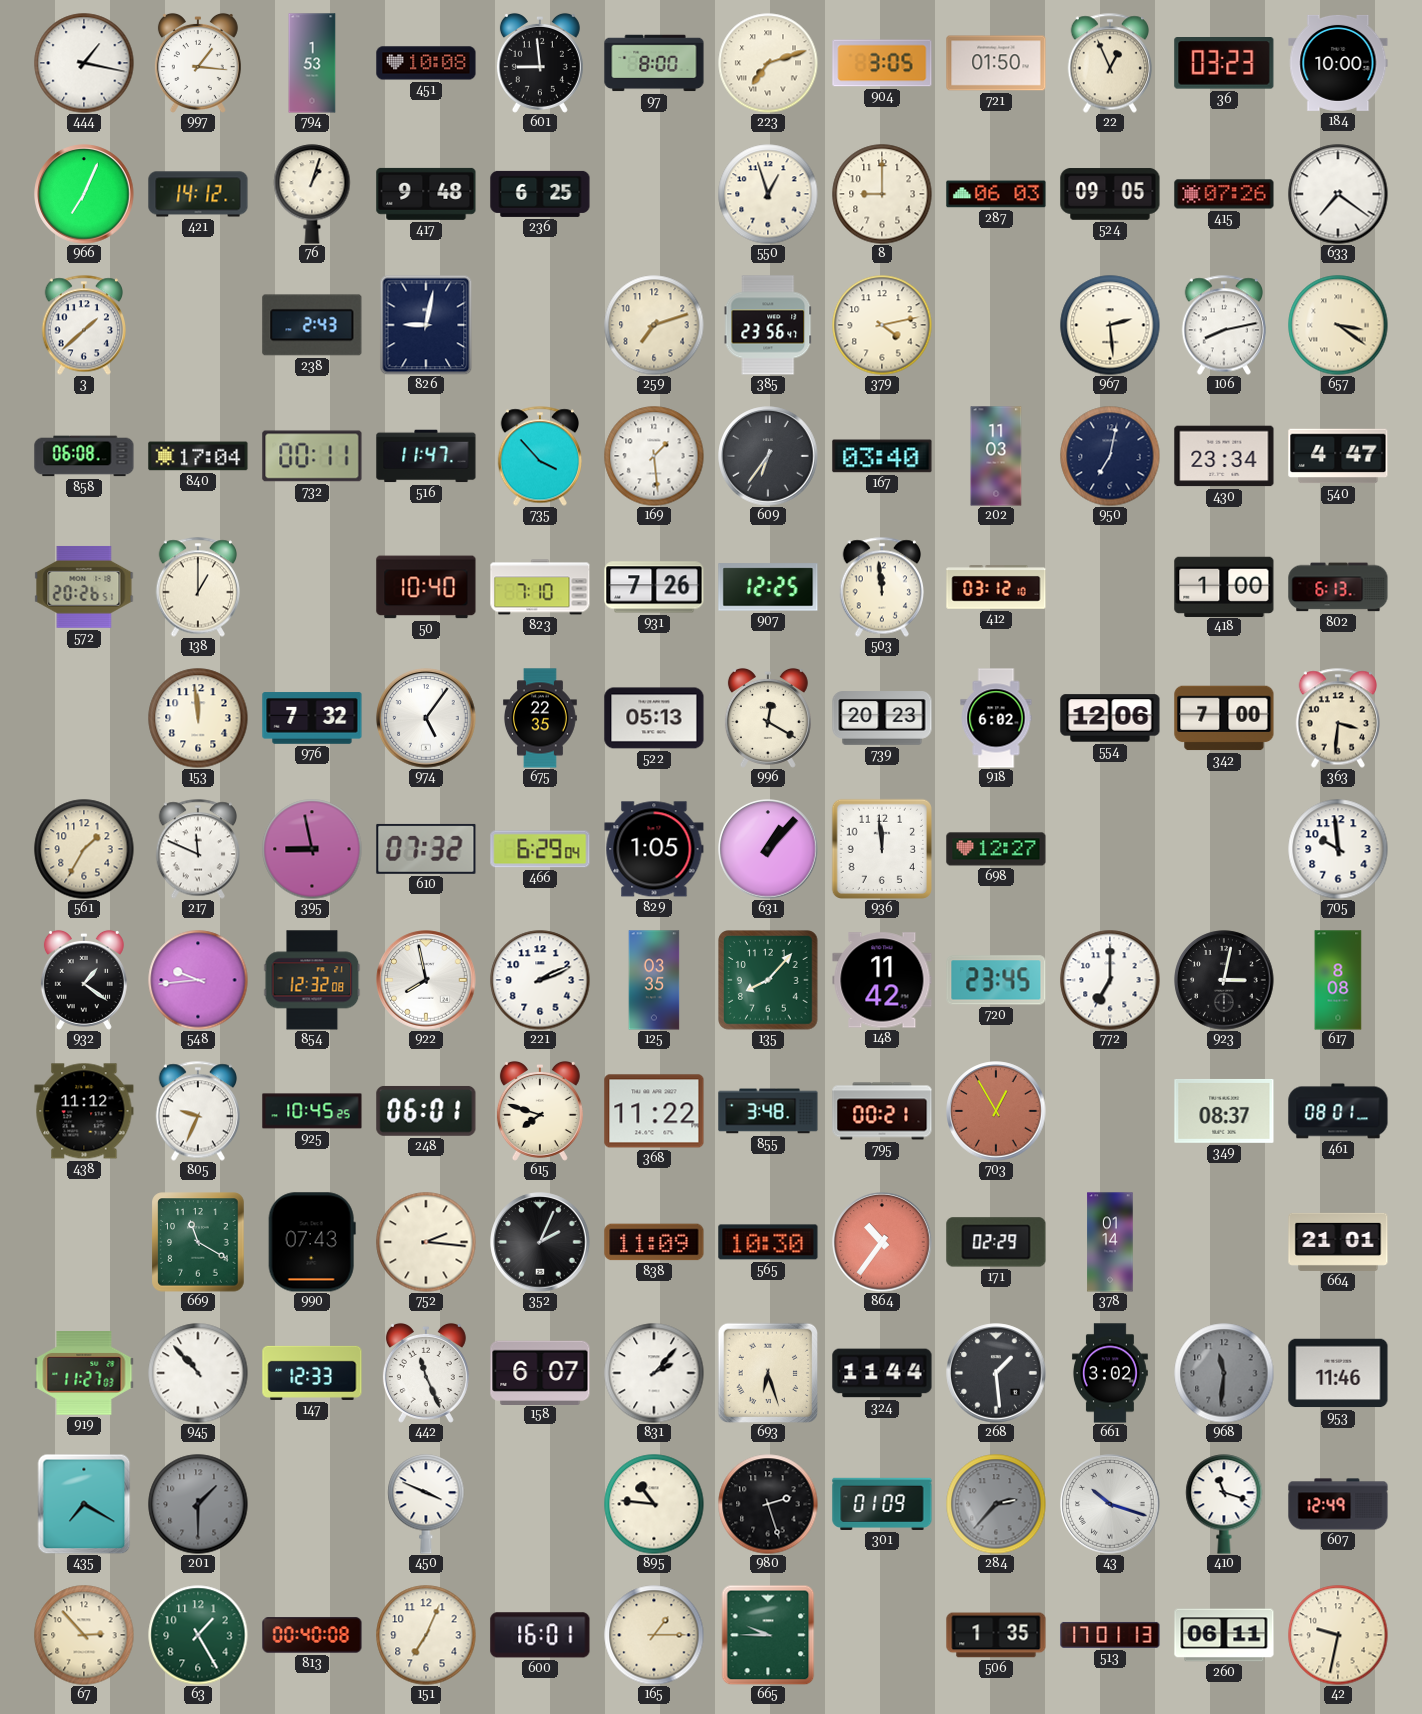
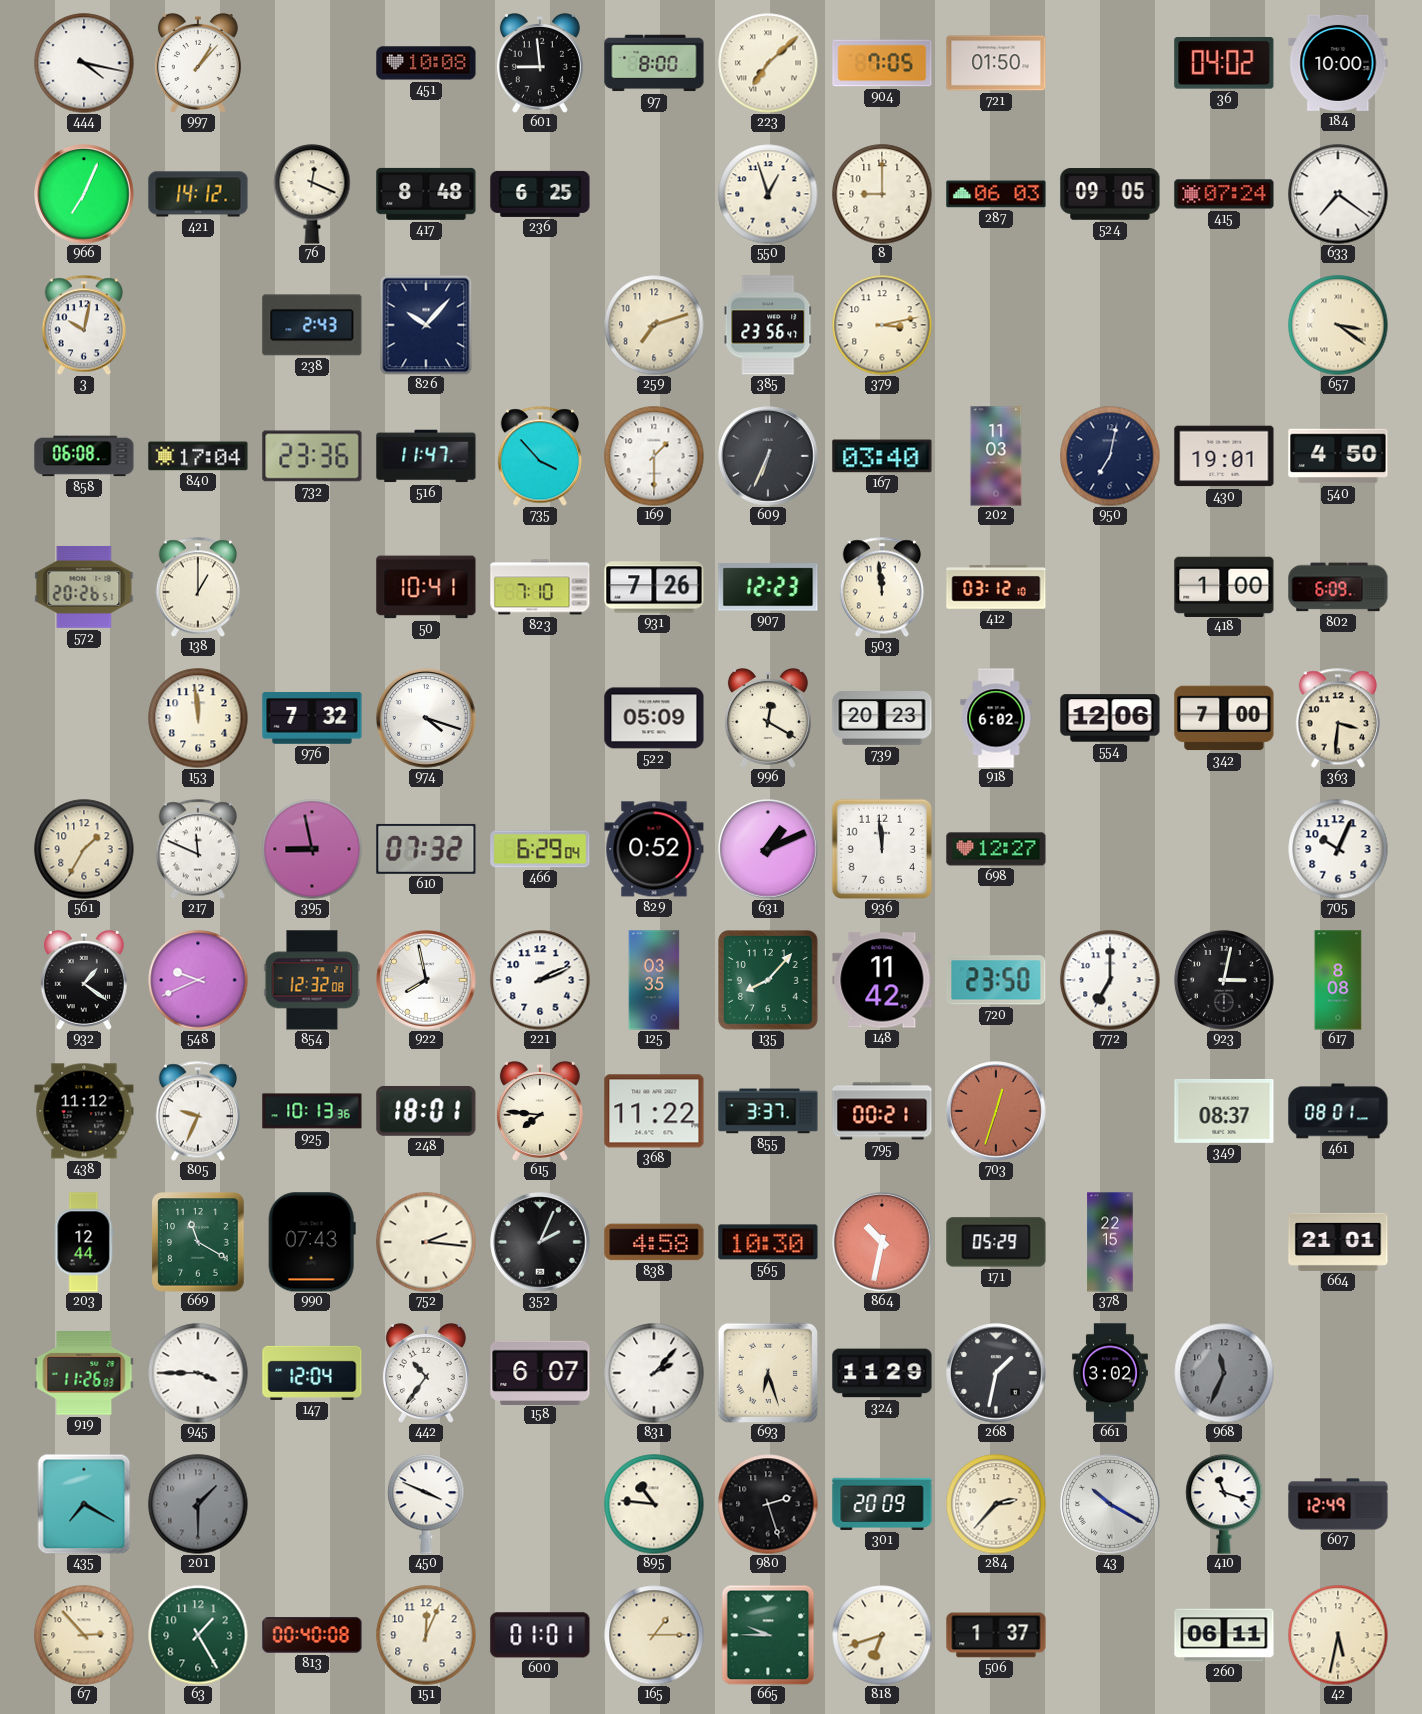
444: 1:17 -> 4:17 (84, 63)
997: 1:16 -> 1:07 (198, 63)
794: 1:53 -> none (312, 63)
223: 7:12 -> 7:08 (768, 63)
904: 3:05 -> 7:05 (882, 63)
22: 12:56 -> none (1109, 63)
36: 03:23 -> 04:02 (1224, 64)
76: 1:03 -> 12:19 (312, 194)
417: 9:48 -> 8:48 (426, 194)
415: 07:26 -> 07:24 (1224, 194)
3: 1:38 -> 10:02 (83, 325)
826: 9:02 -> 10:07 (426, 325)
379: 4:13 -> 3:13 (882, 325)
967: 2:29 -> none (1110, 325)
106: 8:13 -> none (1223, 325)
732: 00:11 -> 23:36 (312, 456)
169: 1:29 -> 1:30 (654, 456)
609: 6:36 -> 6:34 (768, 456)
430: 23:34 -> 19:01 (1224, 456)
540: 4:47 -> 4:50 (1338, 456)
50: 10:40 -> 10:41 (426, 587)
907: 12:25 -> 12:23 (768, 587)
802: 6:13 -> 6:09 (1338, 587)
974: 5:06 -> 4:18 (426, 718)
675: 22:35 -> none (541, 718)
522: 05:13 -> 05:09 (654, 718)
829: 1:05 -> 0:52 (654, 849)
631: 1:07 -> 1:11 (768, 849)
705: 9:59 -> 10:04 (1338, 849)
548: 9:44 -> 9:41 (198, 980)
720: 23:45 -> 23:50 (996, 980)
925: 10:45 -> 10:13 (312, 1111)
248: 06:01 -> 18:01 (426, 1111)
615: 7:48 -> 7:46 (540, 1111)
855: 3:48 -> 3:37 (768, 1111)
703: 12:55 -> 12:33 (996, 1111)
203: none -> 12:44 (84, 1242)
838: 11:09 -> 4:58 (654, 1242)
864: 10:36 -> 10:32 (882, 1242)
171: 02:29 -> 05:29 (996, 1242)
378: 01:14 -> 22:15 (1110, 1242)
919: 11:27 -> 11:26 (84, 1374)
945: 10:53 -> 3:45 (198, 1373)
147: 12:33 -> 12:04 (312, 1373)
442: 11:26 -> 10:36 (426, 1373)
324: 11:44 -> 11:29 (882, 1373)
268: 1:29 -> 1:32 (996, 1373)
968: 11:31 -> 11:34 (1224, 1373)
953: 11:46 -> none (1338, 1373)
301: 01:09 -> 20:09 (882, 1504)
284 dial: grey -> cream (996, 1504)
43: 10:18 -> 10:20 (1110, 1504)
151: 7:04 -> 12:04 (426, 1635)
600: 16:01 -> 01:01 (540, 1635)
818: none -> 6:42 (882, 1635)
506: 1:35 -> 1:37 (996, 1635)
513: 17:01 -> none (1110, 1635)
42: 9:32 -> 5:32 (1338, 1635)
